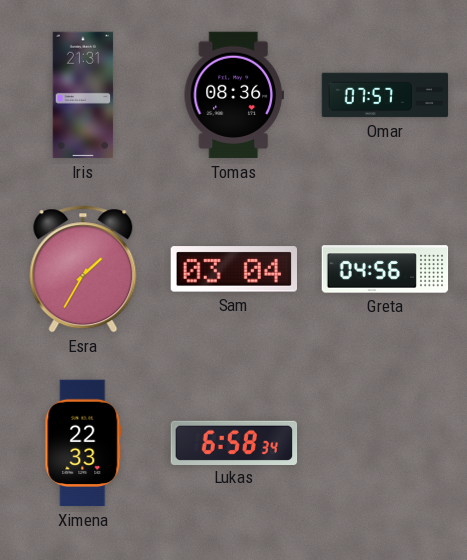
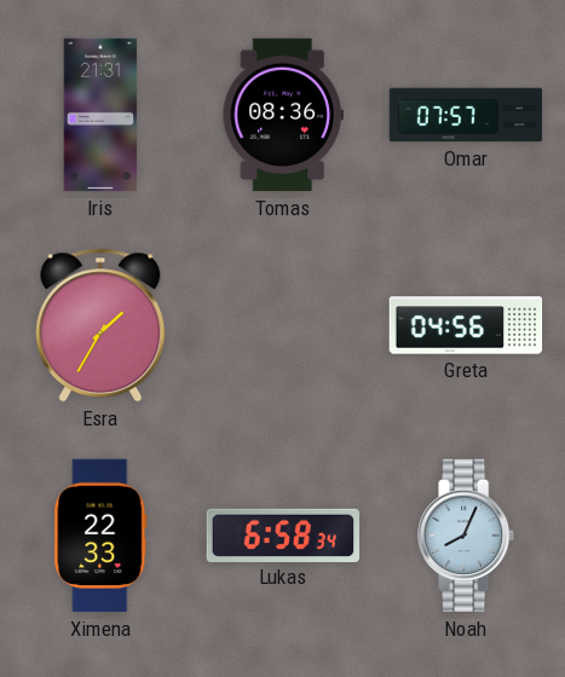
Sam: 03:04 -> none (233, 269)
Noah: none -> 8:04 (467, 536)
